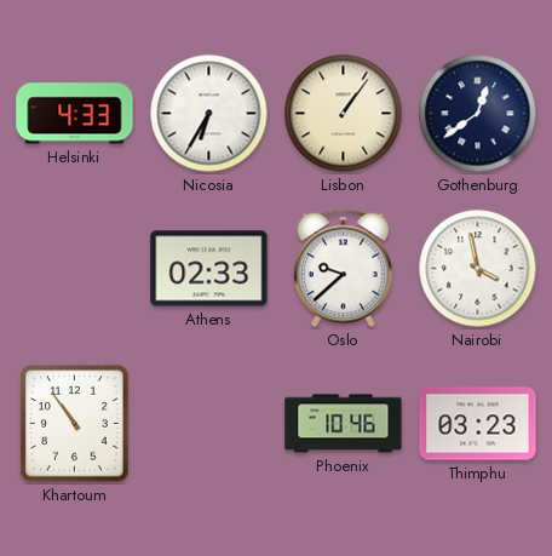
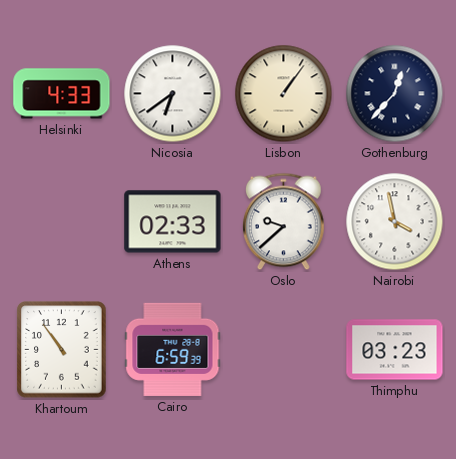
Nicosia: 6:35 -> 6:39 (173, 94)
Gothenburg: 12:39 -> 12:37 (395, 94)
Cairo: none -> 6:59 (173, 349)
Phoenix: 10:46 -> none (344, 424)
